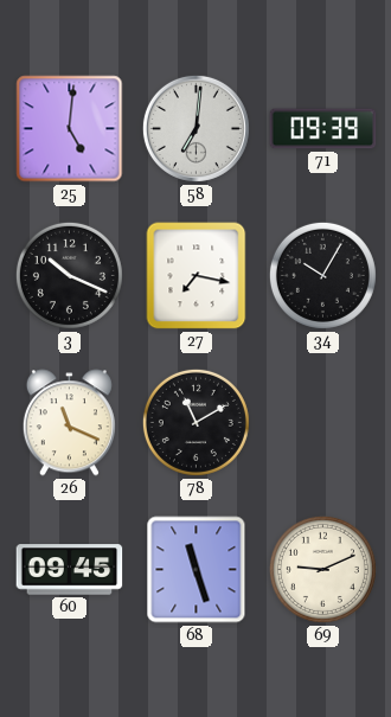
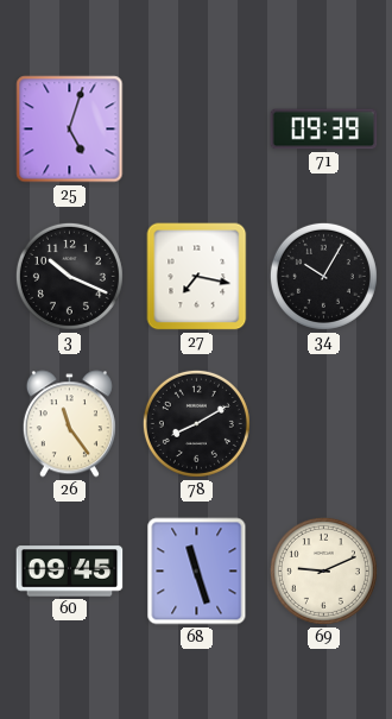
25: 5:01 -> 5:03 (70, 130)
58: 7:01 -> none (195, 128)
26: 11:19 -> 11:24 (69, 424)
78: 11:10 -> 8:10 (196, 423)
